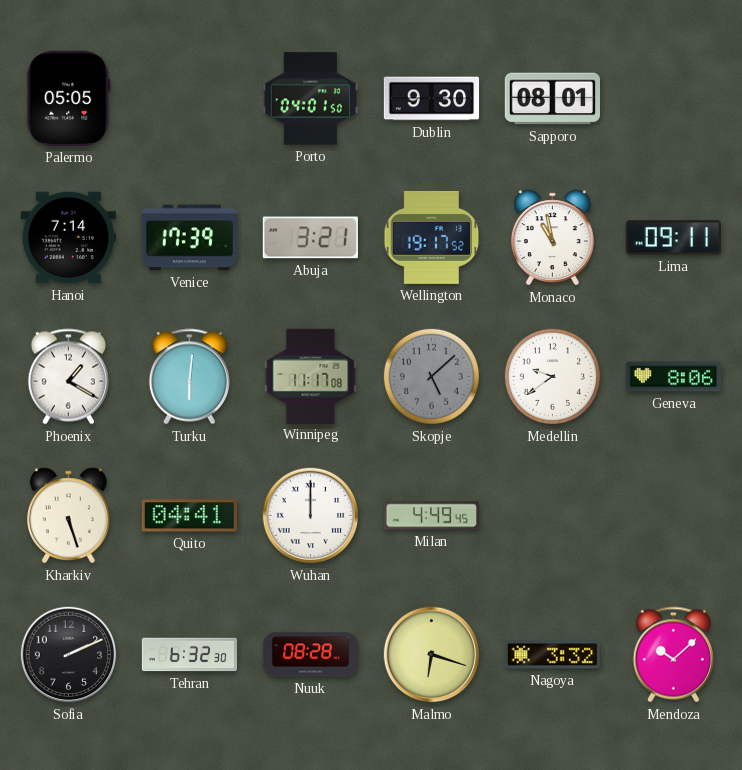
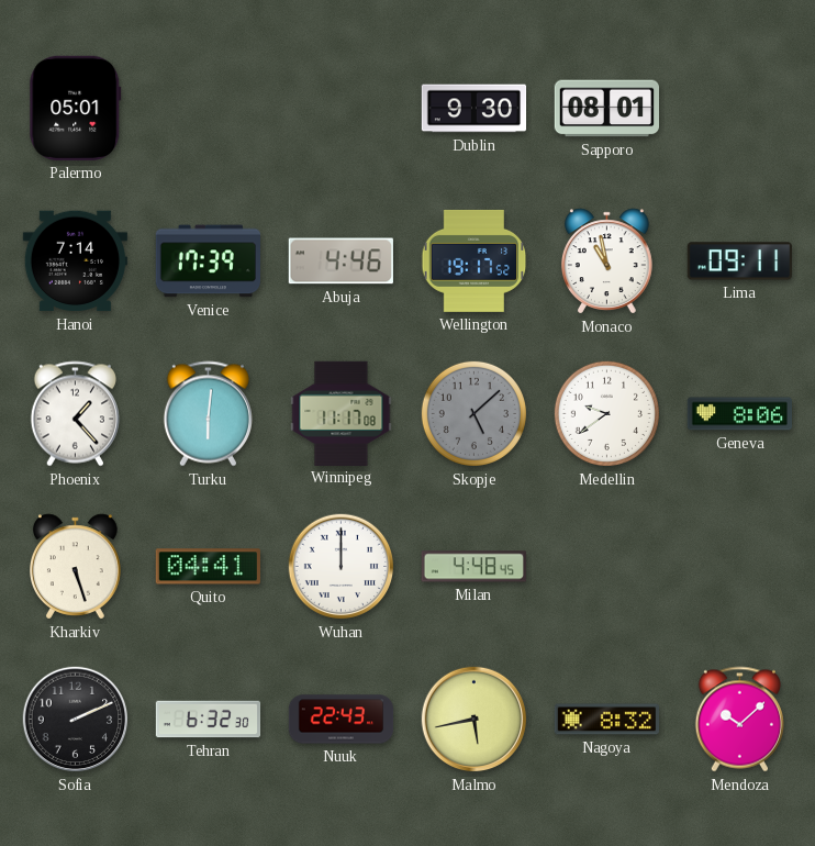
Palermo: 05:05 -> 05:01 (76, 108)
Porto: 04:01 -> none (310, 99)
Abuja: 3:21 -> 4:46 (340, 261)
Phoenix: 1:20 -> 1:23 (75, 414)
Milan: 4:49 -> 4:48 (473, 567)
Nuuk: 08:28 -> 22:43 (342, 720)
Malmo: 6:18 -> 5:43 (475, 720)
Nagoya: 3:32 -> 8:32 (606, 720)
